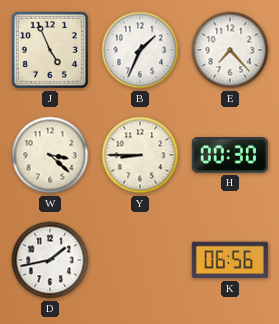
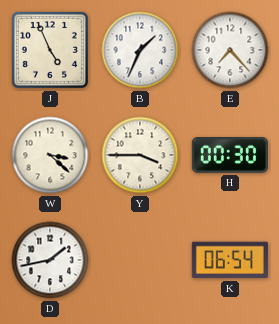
Y: 8:45 -> 3:45 (140, 155)
K: 06:56 -> 06:54 (230, 260)
